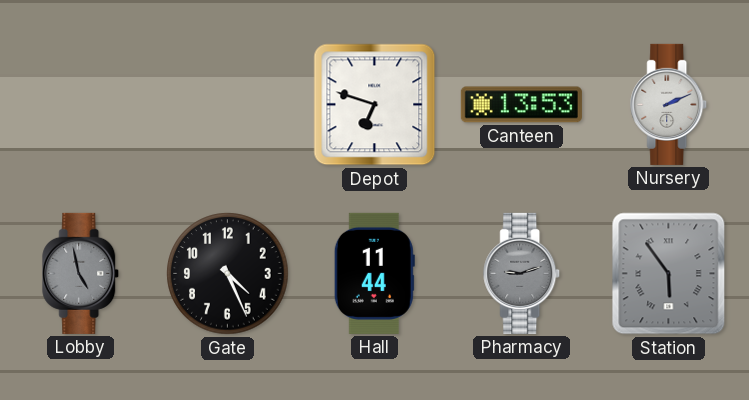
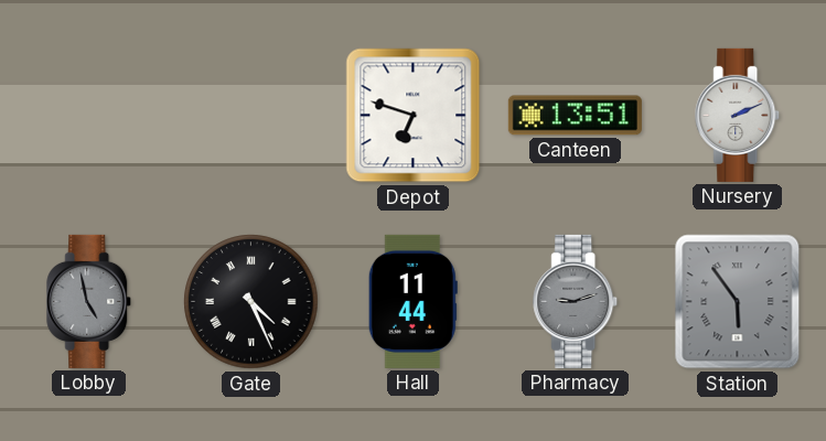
Canteen: 13:53 -> 13:51 (575, 116)
Gate numerals: Arabic -> Roman (251, 302)
